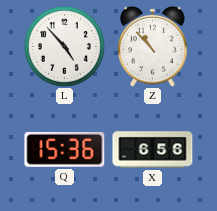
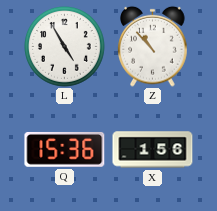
L: 4:53 -> 4:55 (65, 47)
X: 6:56 -> 1:56 (153, 150)
